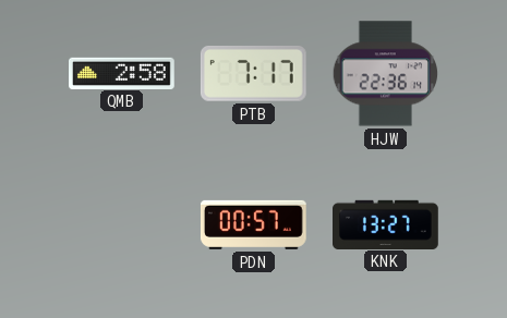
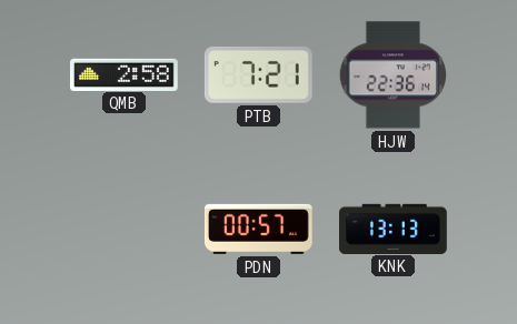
PTB: 7:17 -> 7:21 (258, 74)
KNK: 13:27 -> 13:13 (394, 229)
